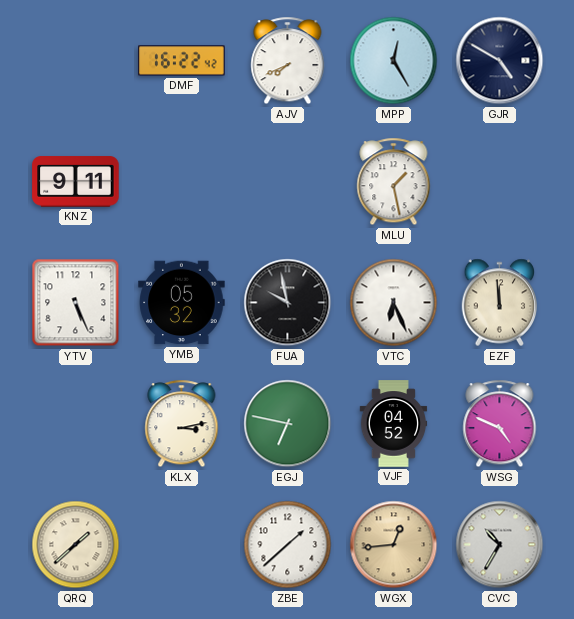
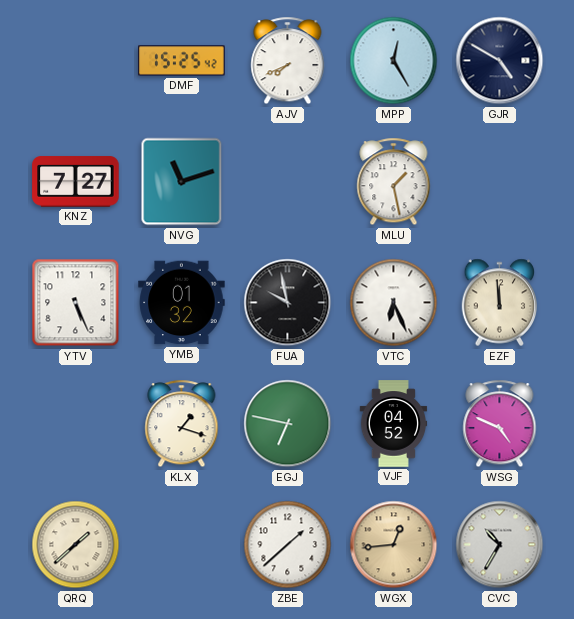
DMF: 16:22 -> 15:25 (182, 61)
KNZ: 9:11 -> 7:27 (76, 182)
NVG: none -> 11:12 (182, 182)
YMB: 05:32 -> 01:32 (182, 303)
KLX: 3:13 -> 1:18 (182, 424)
